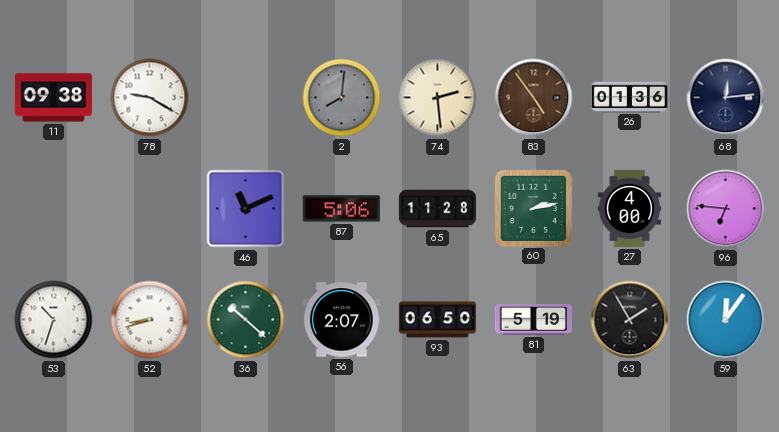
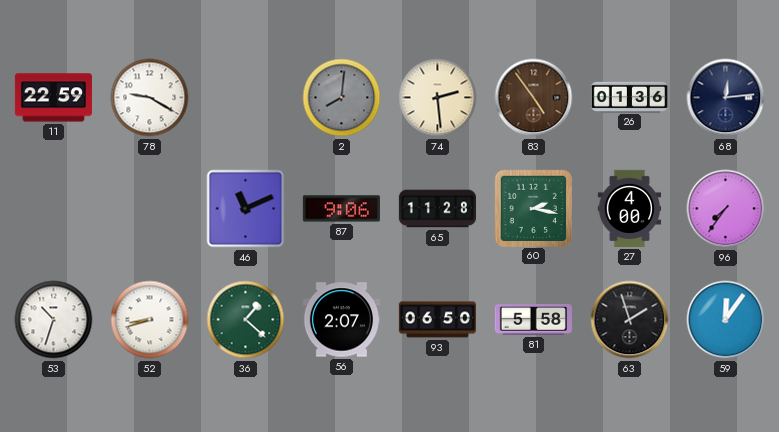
11: 09:38 -> 22:59 (53, 98)
87: 5:06 -> 9:06 (341, 209)
60: 2:13 -> 2:17 (533, 208)
96: 6:46 -> 7:36 (726, 209)
36: 10:22 -> 1:22 (246, 320)
81: 5:19 -> 5:58 (533, 320)
63: 1:55 -> 1:57 (630, 320)
